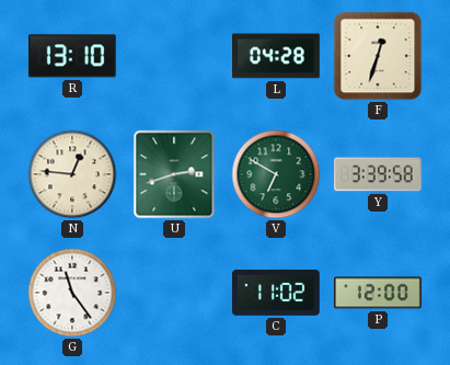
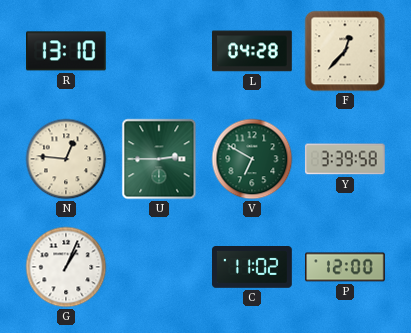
F: 12:33 -> 12:37 (345, 51)
U: 2:42 -> 2:45 (159, 159)
G: 11:24 -> 1:04 (66, 267)
